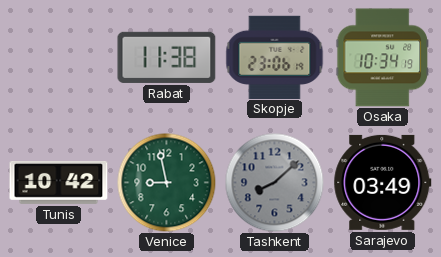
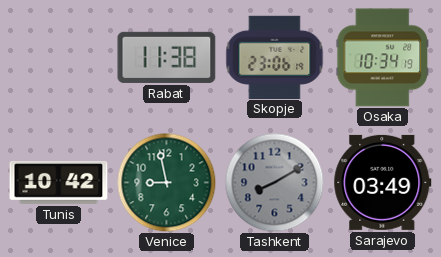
Tashkent: 8:08 -> 8:10 (275, 183)
